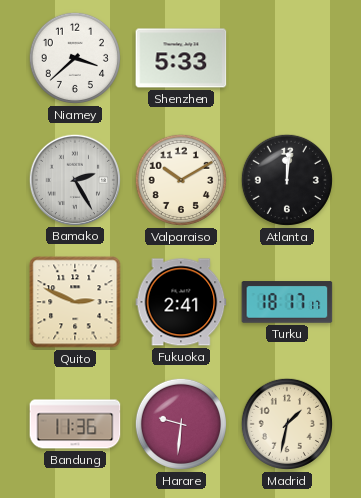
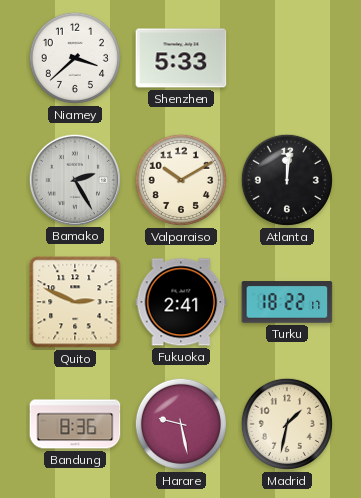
Turku: 18:17 -> 18:22 (287, 302)
Bandung: 11:36 -> 8:36 (75, 424)
Harare: 9:31 -> 9:28 (181, 424)
